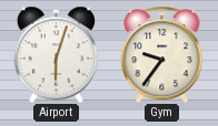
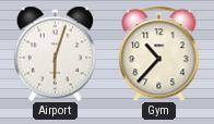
Gym: 9:36 -> 10:37 (159, 53)
